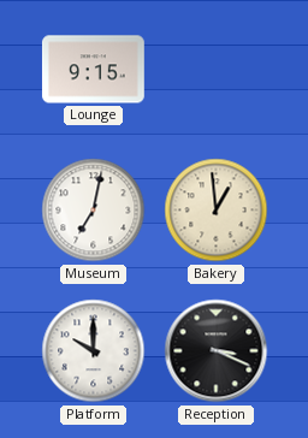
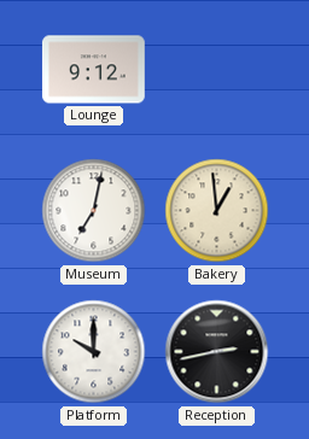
Lounge: 9:15 -> 9:12 (93, 70)
Reception: 3:19 -> 2:43 (217, 352)
